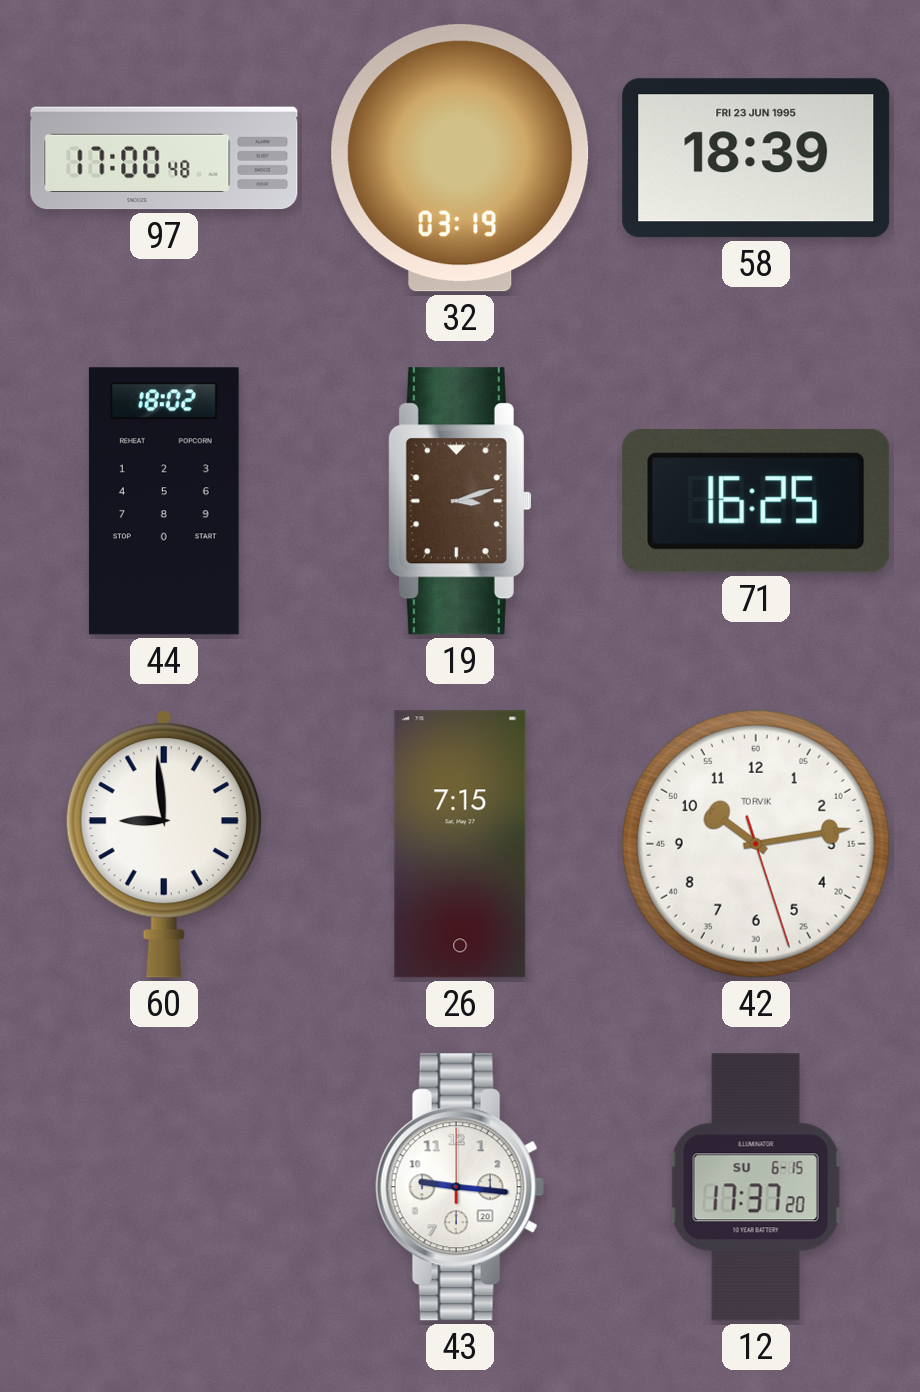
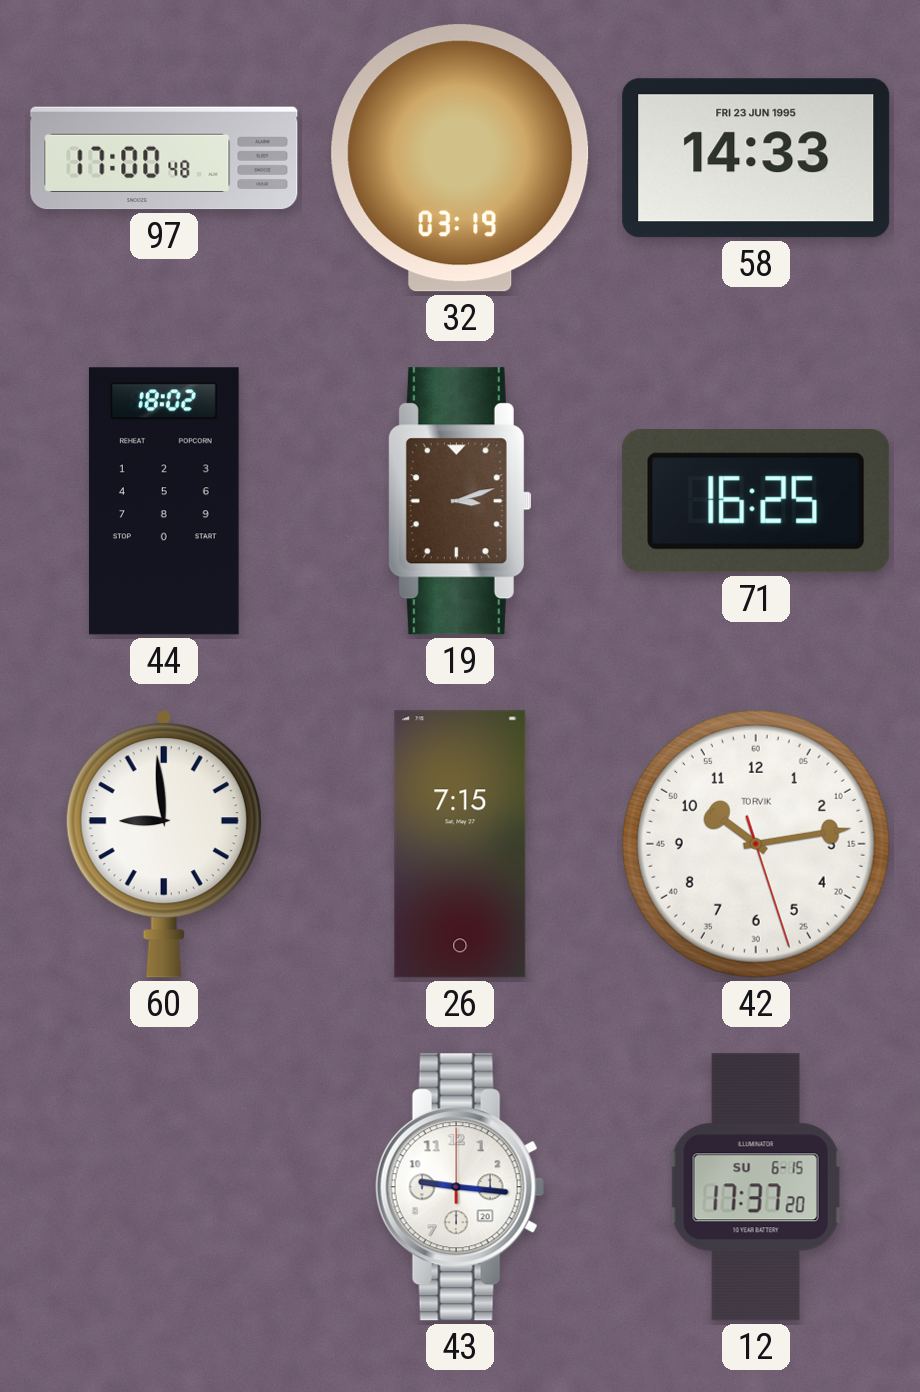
58: 18:39 -> 14:33 (756, 158)
